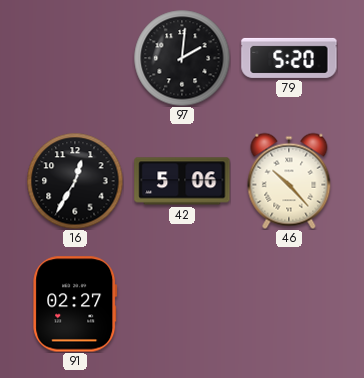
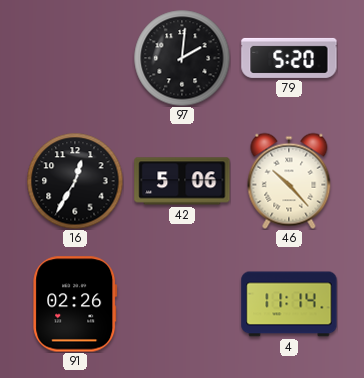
91: 02:27 -> 02:26 (75, 304)
4: none -> 11:14 (289, 304)
